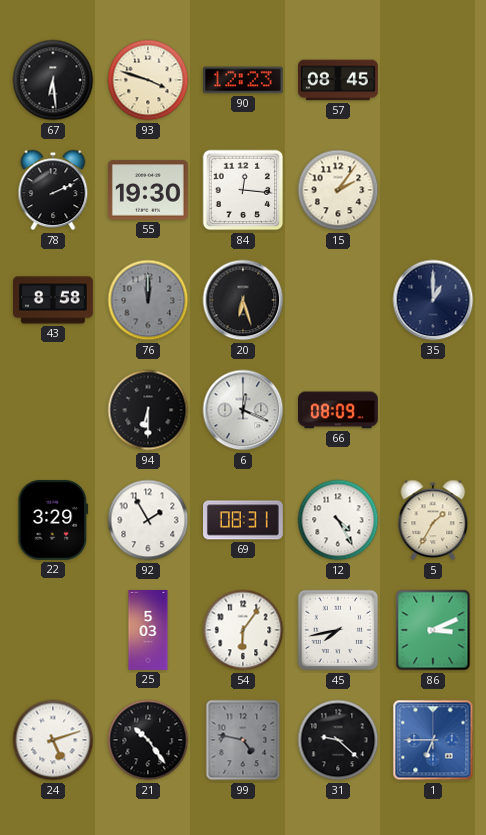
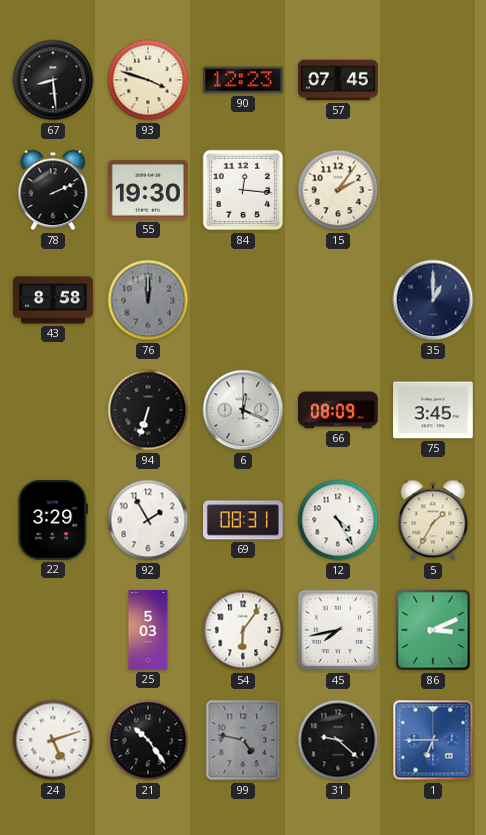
67: 6:29 -> 8:29 (53, 80)
57: 08:45 -> 07:45 (339, 80)
20: 6:27 -> none (243, 300)
94: 6:30 -> 6:33 (148, 410)
75: none -> 3:45 (434, 410)
